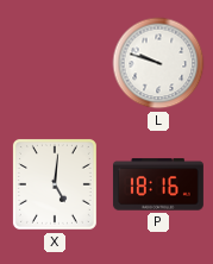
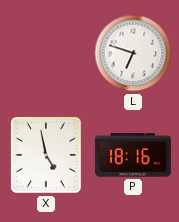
L: 9:48 -> 6:48 (133, 53)
X: 5:01 -> 4:58 (46, 155)
